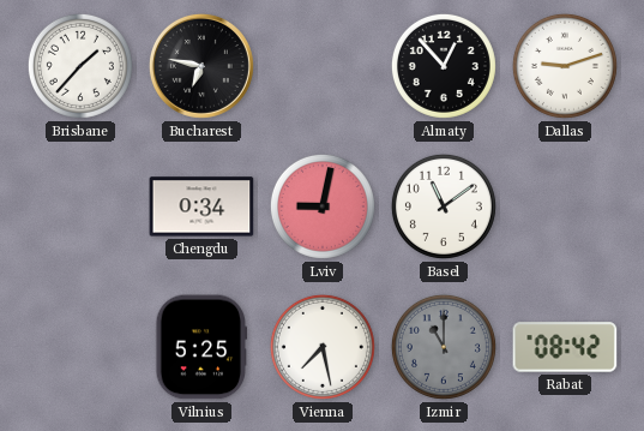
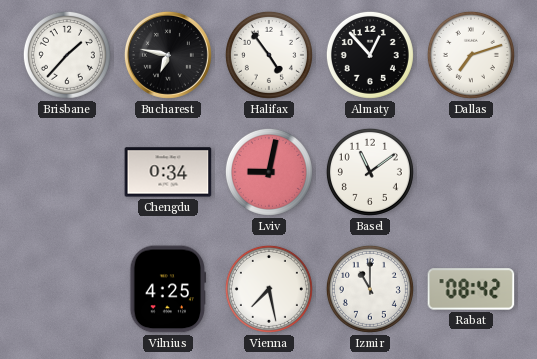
Halifax: none -> 4:54 (269, 55)
Dallas: 9:12 -> 7:12 (471, 55)
Vilnius: 5:25 -> 4:25 (168, 289)
Izmir dial: grey -> white (370, 289)
